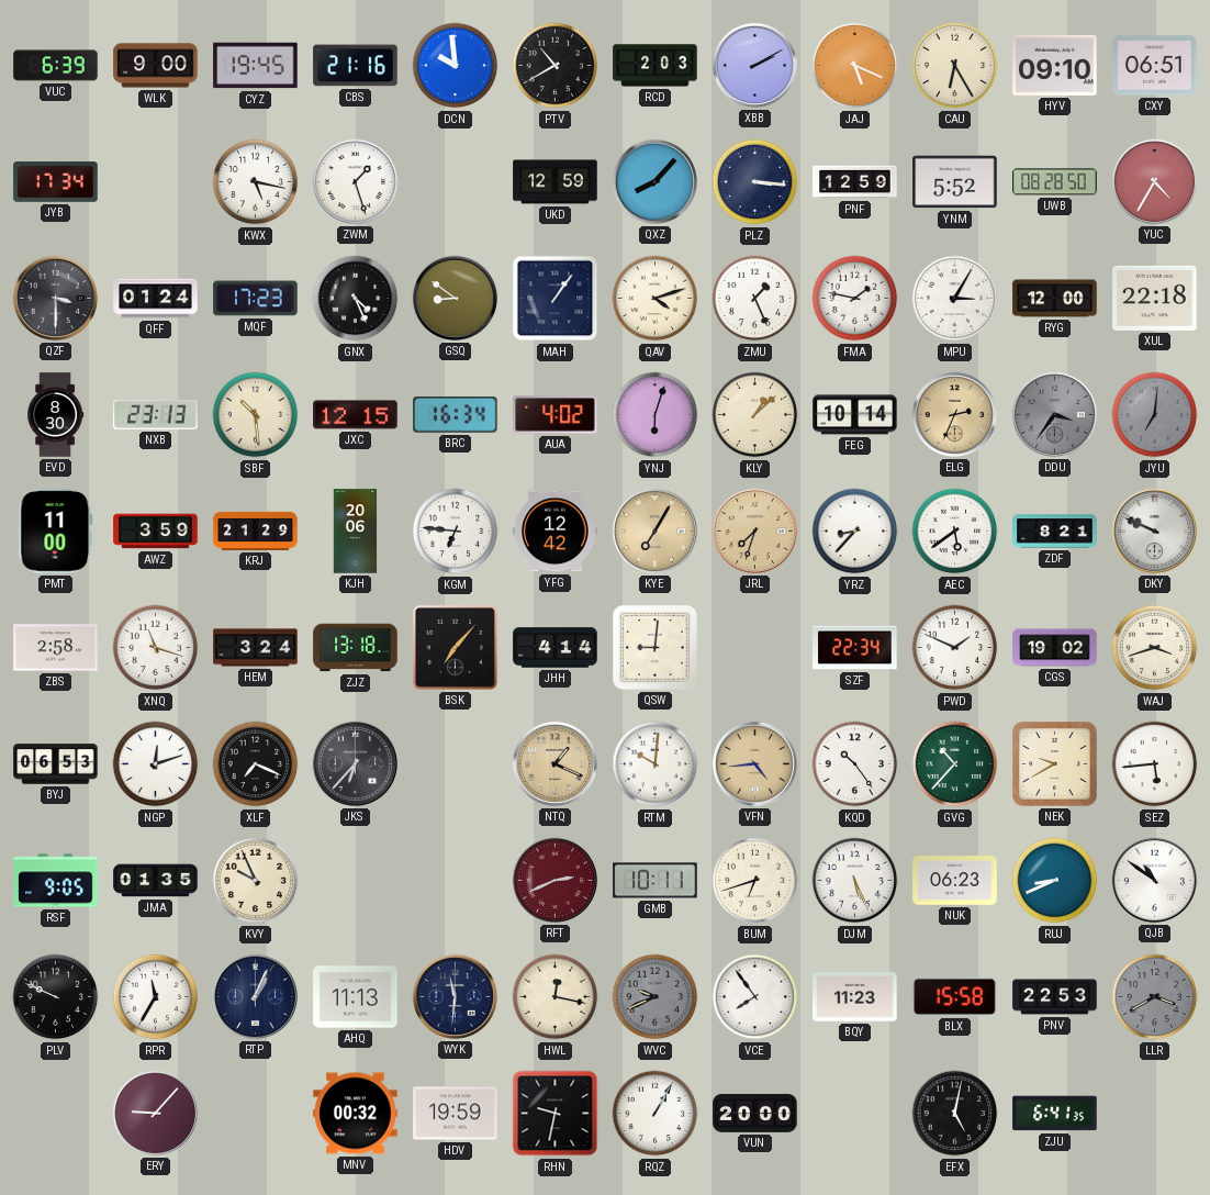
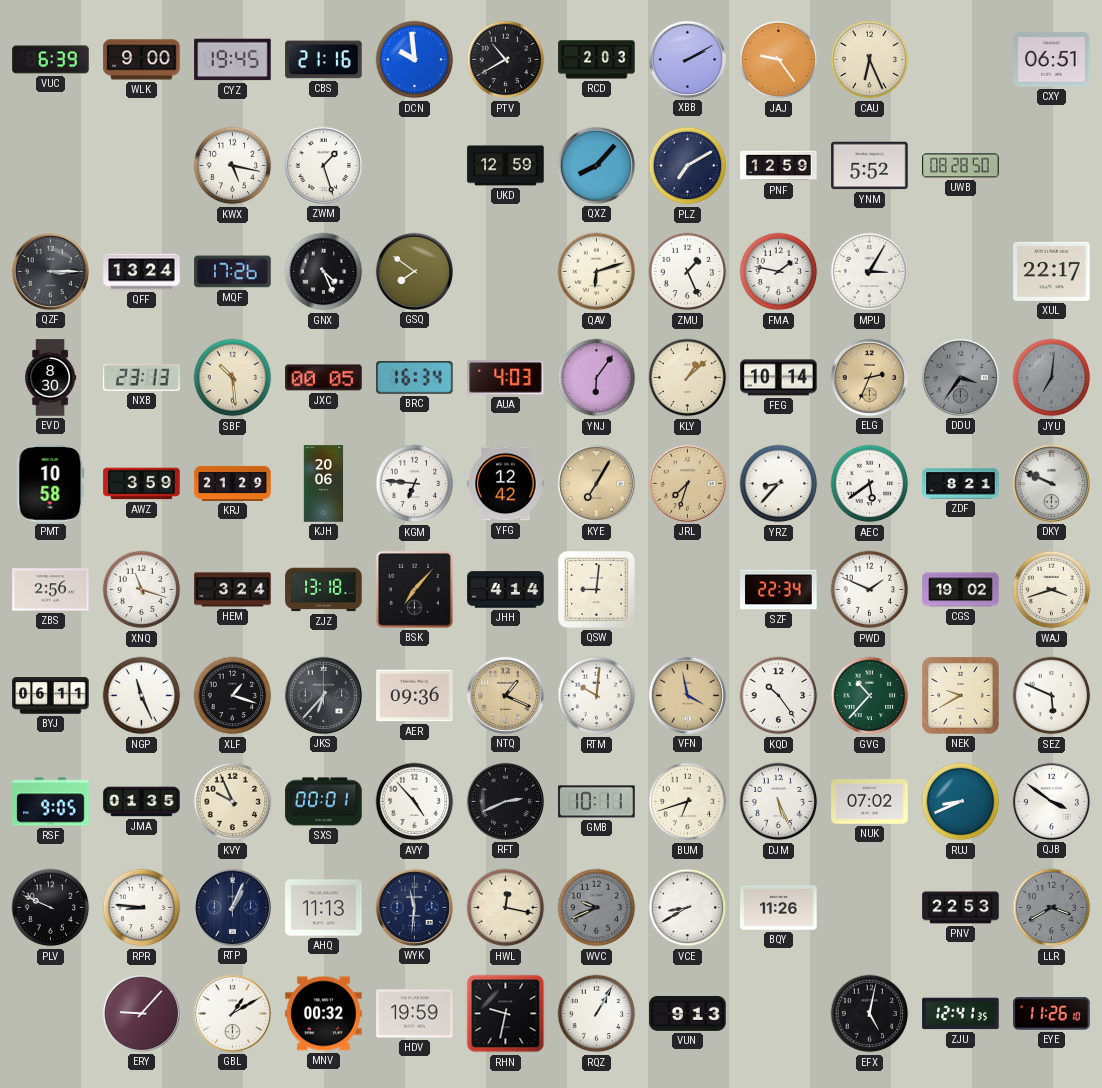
JAJ: 5:19 -> 9:24 (779, 60)
CAU: 6:25 -> 6:26 (870, 60)
HYV: 09:10 -> none (1055, 65)
JYB: 17:34 -> none (56, 182)
PLZ: 3:16 -> 7:10 (688, 166)
YUC: 4:35 -> none (1154, 181)
QZF: 3:30 -> 3:15 (50, 271)
QFF: 01:24 -> 13:24 (142, 272)
MQF: 17:23 -> 17:26 (233, 272)
GSQ: 8:51 -> 7:51 (414, 271)
MAH: 1:06 -> none (556, 299)
QAV: 4:12 -> 6:12 (597, 272)
RYG: 12:00 -> none (1055, 299)
XUL: 22:18 -> 22:17 (1052, 271)
JXC: 12:15 -> 00:05 (324, 378)
AUA: 4:02 -> 4:03 (506, 378)
YNJ: 6:03 -> 6:06 (597, 378)
PMT: 11:00 -> 10:58 (51, 484)
ZBS: 2:58 -> 2:56 (51, 590)
BYJ: 06:53 -> 06:11 (51, 696)
NGP: 12:12 -> 11:26 (142, 696)
XLF: 7:19 -> 1:18 (233, 696)
AER: none -> 09:36 (415, 696)
VFN: 4:44 -> 3:58 (687, 695)
SEZ: 5:44 -> 5:49 (1052, 696)
SXS: none -> 00:01 (324, 802)
AVY: none -> 4:53 (415, 802)
RFT dial: burgundy -> black (505, 801)
NUK: 06:23 -> 07:02 (870, 802)
QJB: 10:51 -> 3:51 (1051, 801)
RPR: 11:35 -> 8:46 (142, 908)
VCE: 7:54 -> 8:40 (688, 908)
BQY: 11:23 -> 11:26 (779, 908)
BLX: 15:58 -> none (955, 996)
GBL: none -> 1:10 (232, 1013)
VUN: 20:00 -> 9:13 (688, 1013)
ZJU: 6:41 -> 12:41 (961, 1014)
EYE: none -> 11:26 (1052, 1014)
